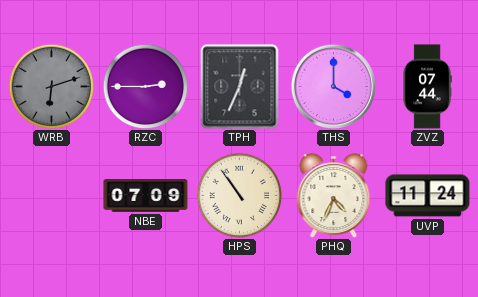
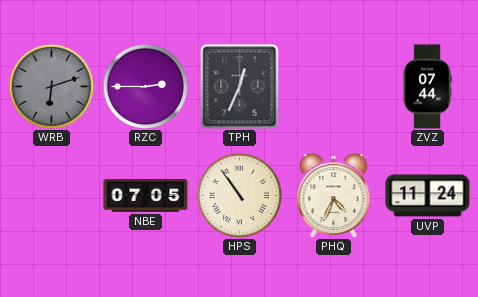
THS: 4:00 -> none (333, 86)
NBE: 07:09 -> 07:05 (146, 196)
